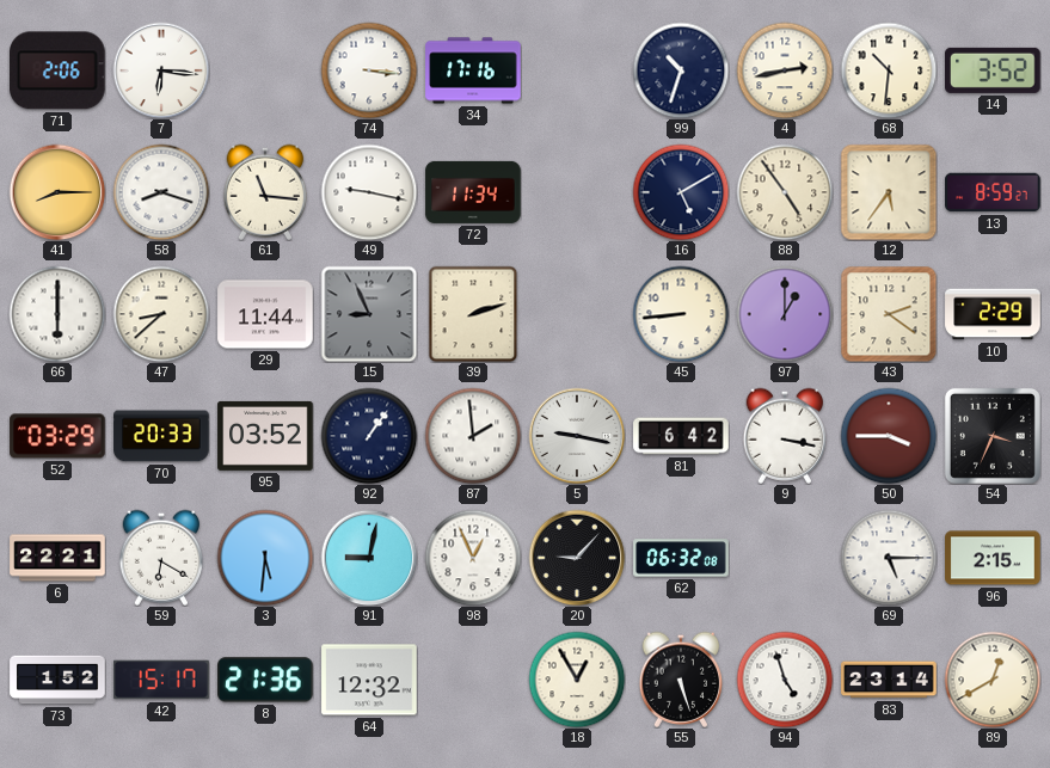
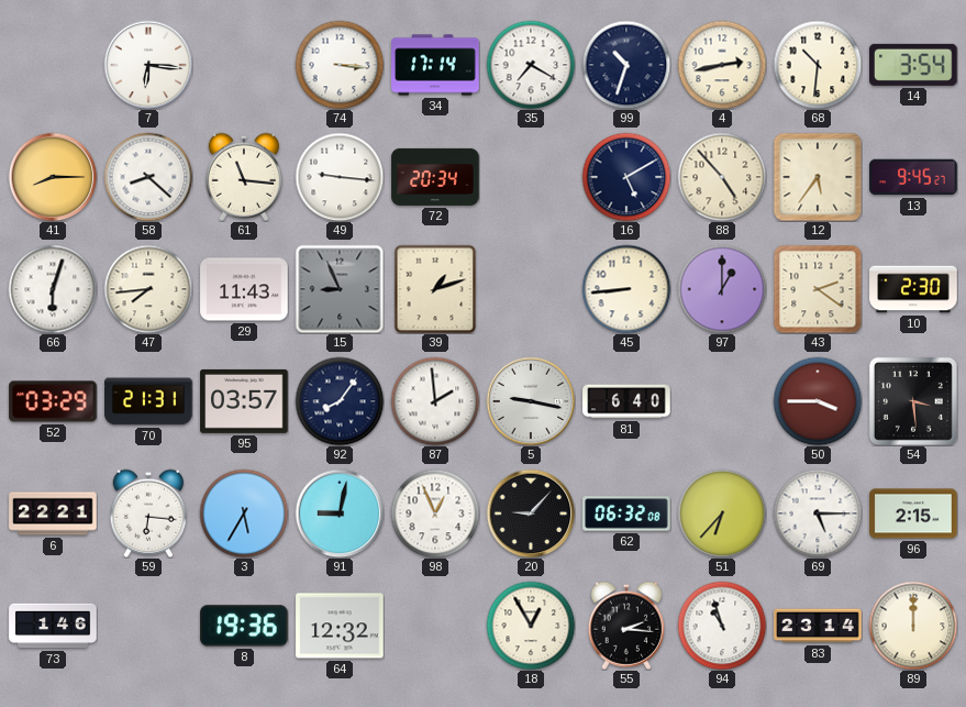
71: 2:06 -> none (59, 70)
34: 17:16 -> 17:14 (435, 65)
35: none -> 7:20 (531, 65)
14: 3:52 -> 3:54 (913, 65)
58: 8:18 -> 8:22 (148, 177)
49: 9:17 -> 9:16 (340, 177)
72: 11:34 -> 20:34 (435, 177)
88: 4:54 -> 4:53 (722, 177)
13: 8:59 -> 9:45 (913, 177)
66: 6:00 -> 6:03 (53, 289)
47: 8:38 -> 7:44 (148, 289)
29: 11:44 -> 11:43 (244, 289)
39: 2:12 -> 1:12 (435, 289)
10: 2:29 -> 2:30 (913, 289)
70: 20:33 -> 21:31 (148, 401)
95: 03:52 -> 03:57 (244, 401)
92: 1:06 -> 8:06 (340, 401)
81: 6:42 -> 6:40 (626, 401)
9: 3:17 -> none (785, 436)
54: 3:34 -> 3:29 (913, 401)
59: 6:20 -> 6:16 (148, 513)
3: 5:31 -> 5:35 (244, 513)
51: none -> 6:37 (722, 513)
73: 1:52 -> 1:46 (53, 626)
42: 15:17 -> none (161, 680)
8: 21:36 -> 19:36 (244, 626)
55: 5:27 -> 2:16 (626, 626)
94: 4:57 -> 10:57 (722, 626)
89: 12:40 -> 12:00 (913, 626)
